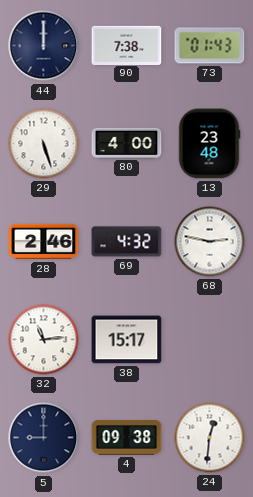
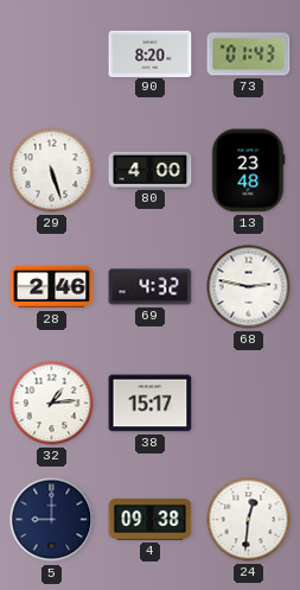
44: 12:00 -> none (44, 46)
90: 7:38 -> 8:20 (151, 53)
32: 11:14 -> 1:14 (52, 404)
